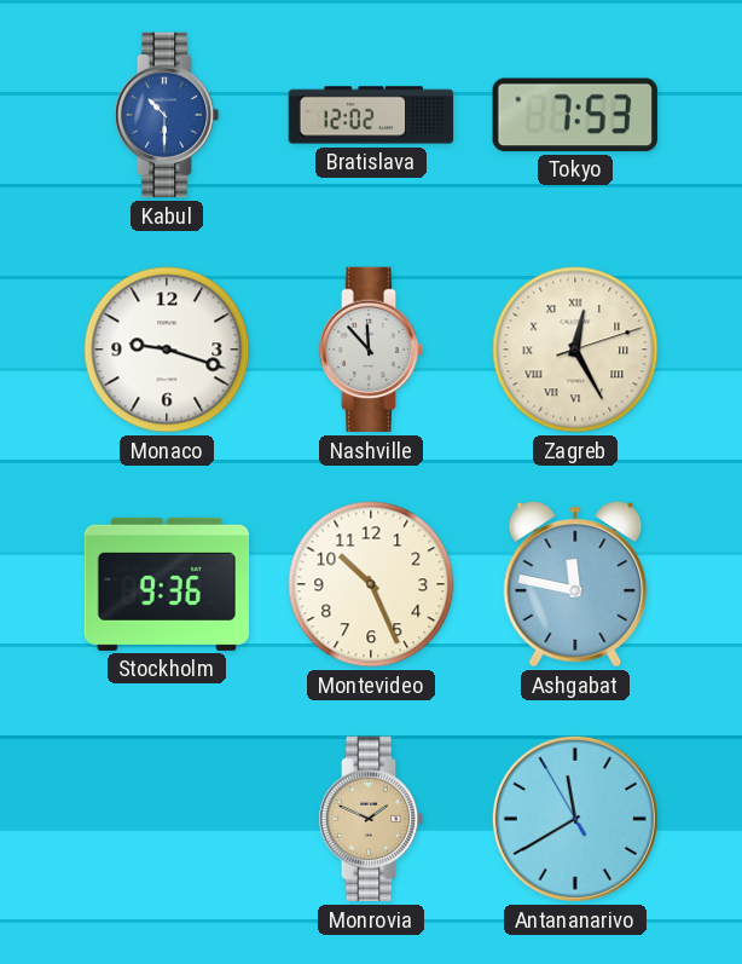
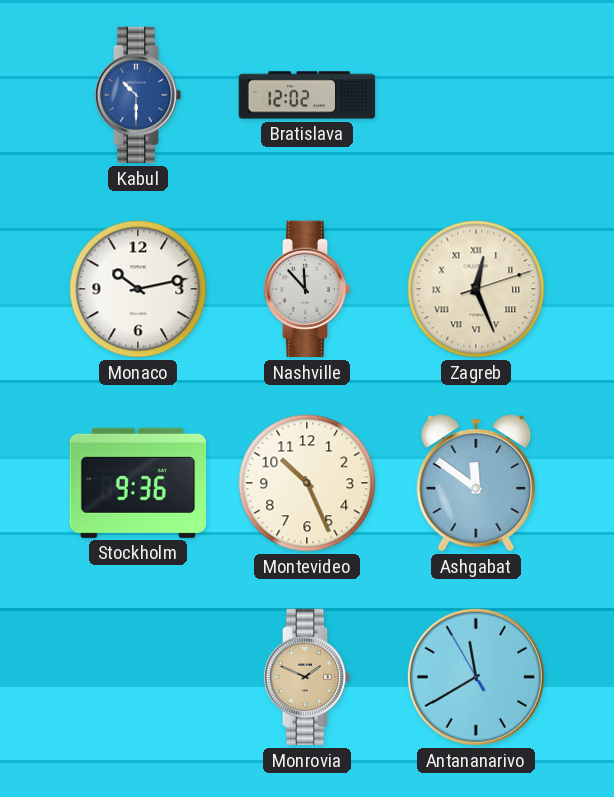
Tokyo: 7:53 -> none (575, 115)
Monaco: 9:18 -> 10:13 (138, 289)
Zagreb: 12:25 -> 12:26 (476, 289)
Ashgabat: 11:47 -> 11:51 (476, 483)
